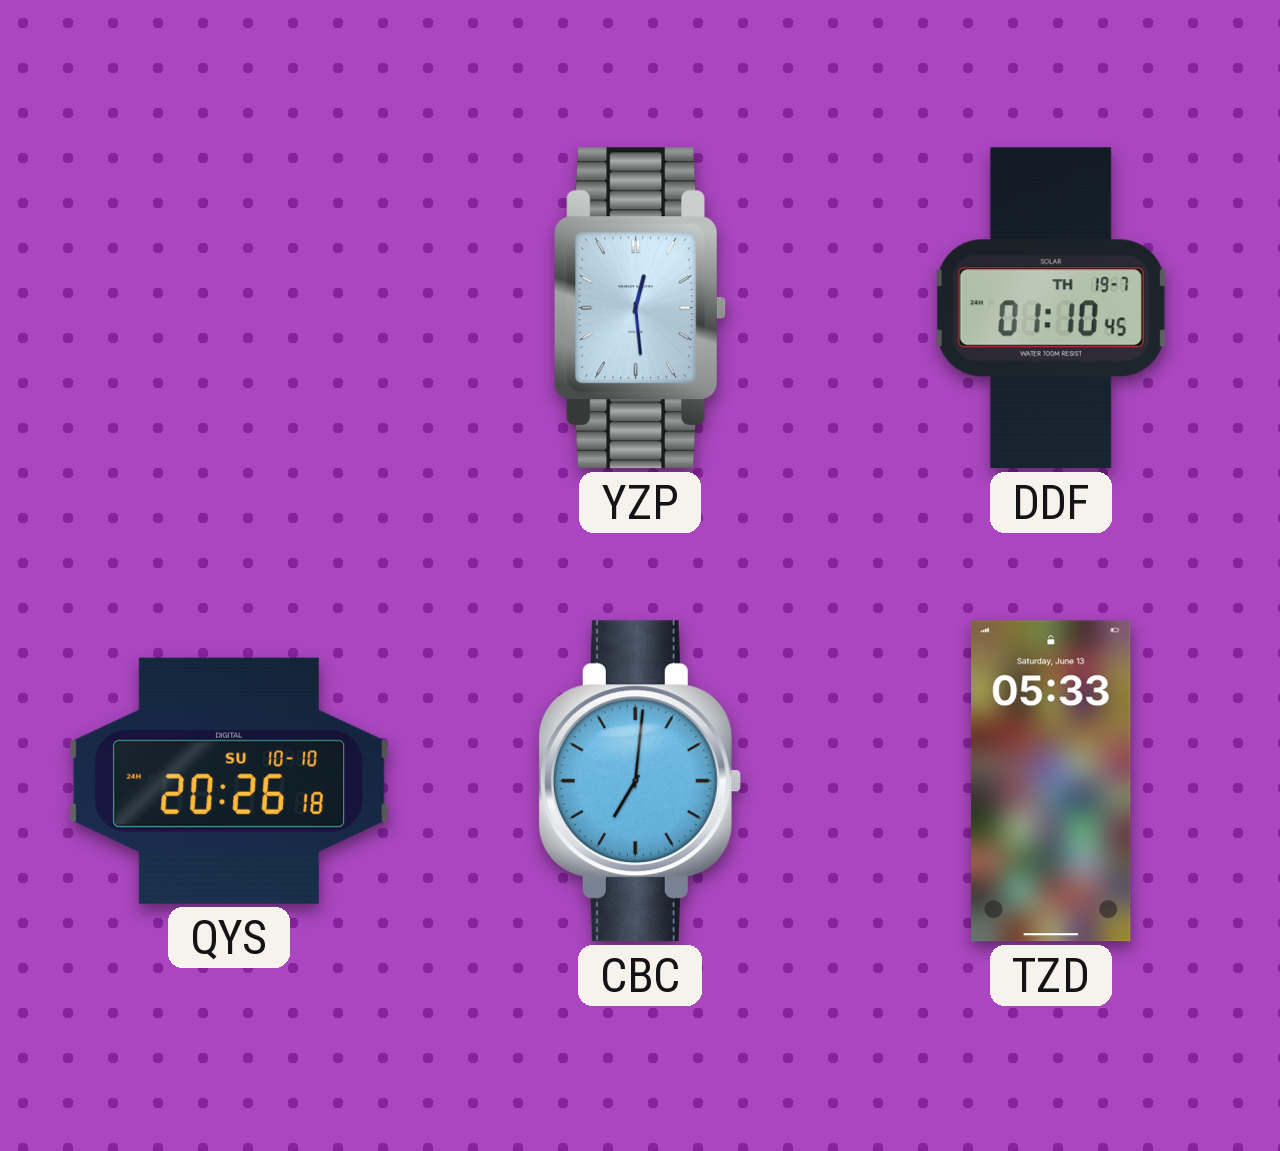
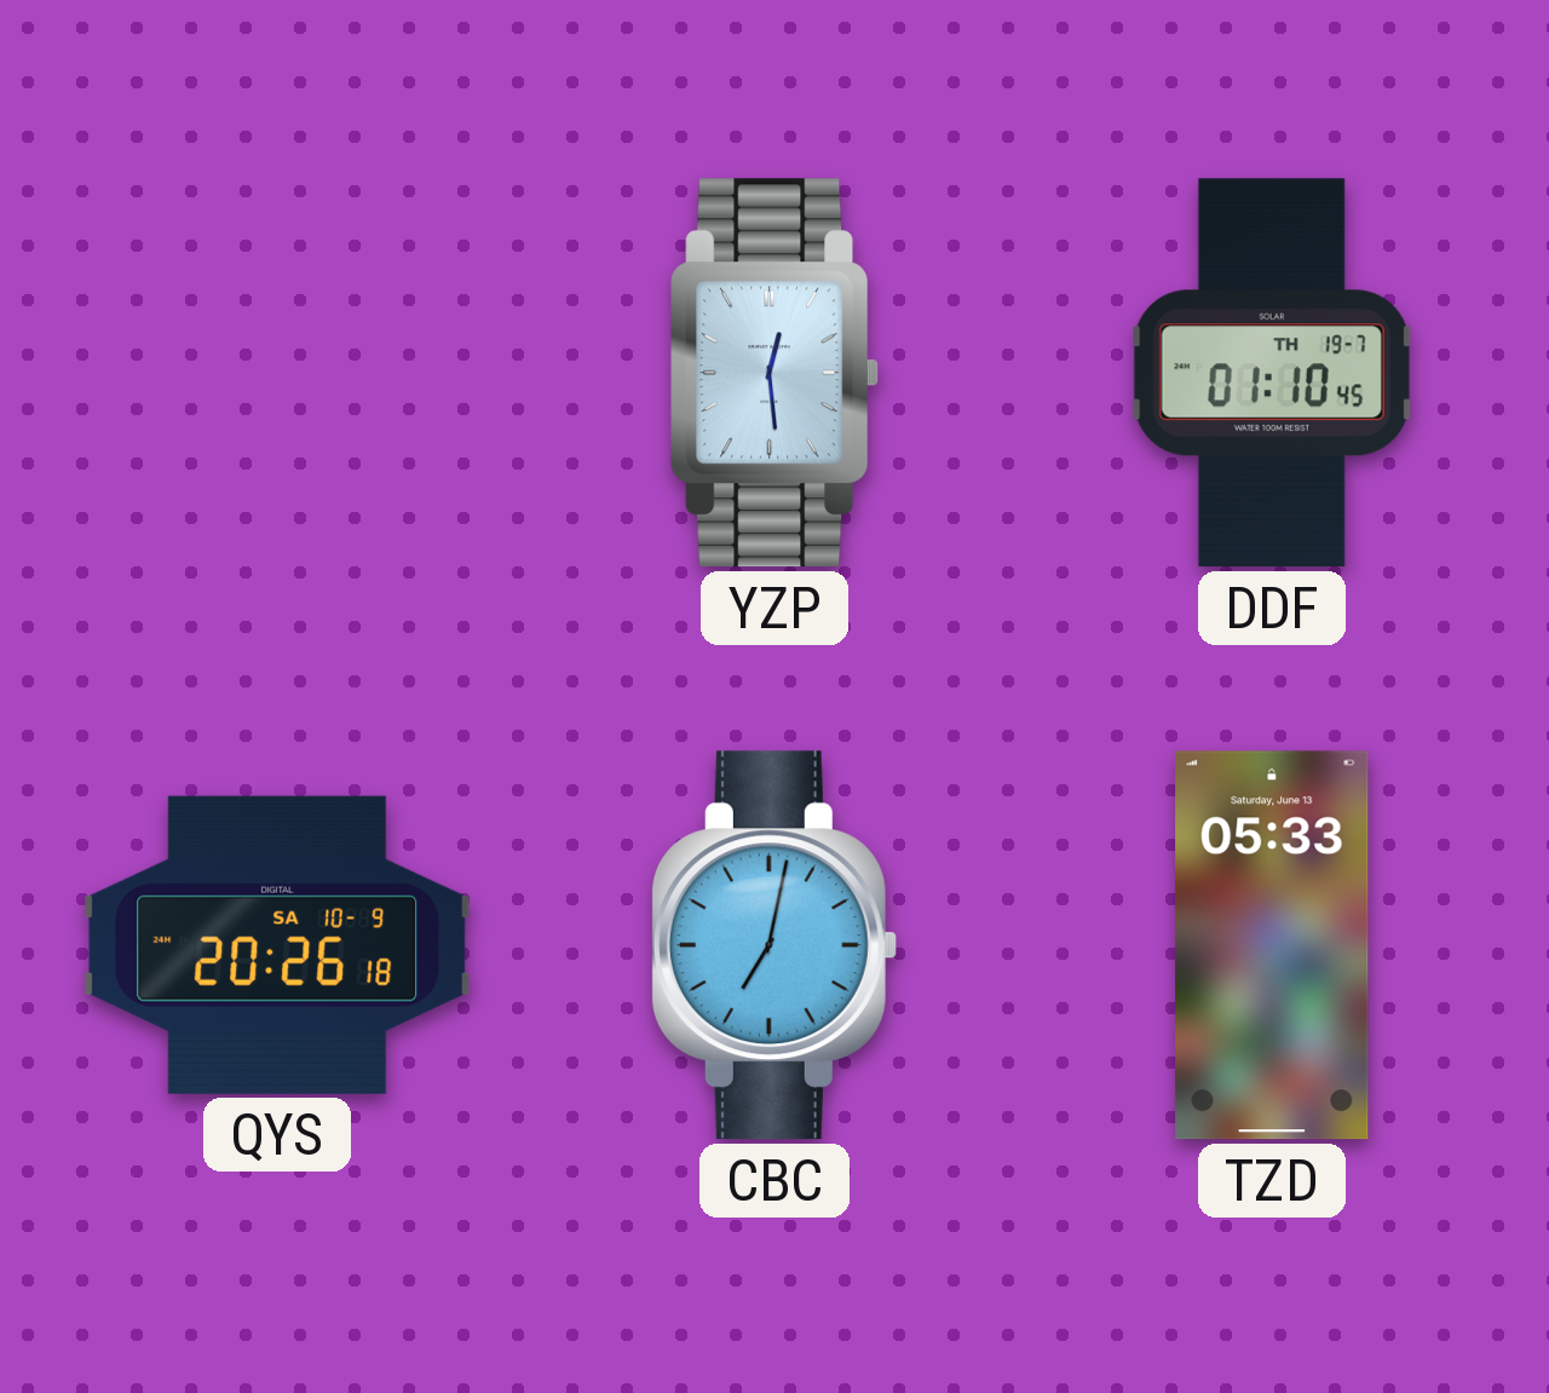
QYS date: SU 10-10 -> SA 10-9 (277, 945)
CBC: 7:01 -> 7:02 (773, 945)
